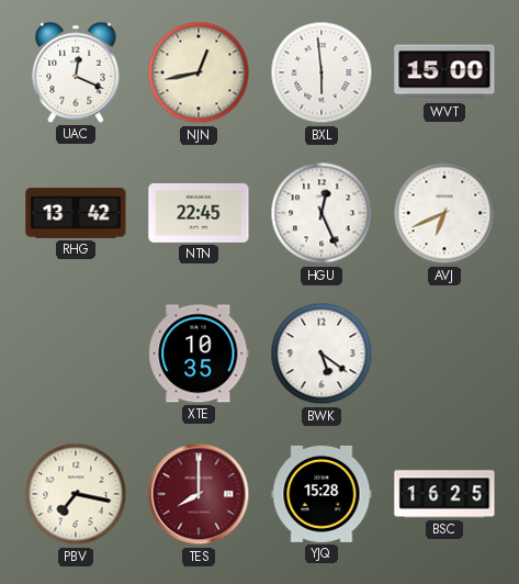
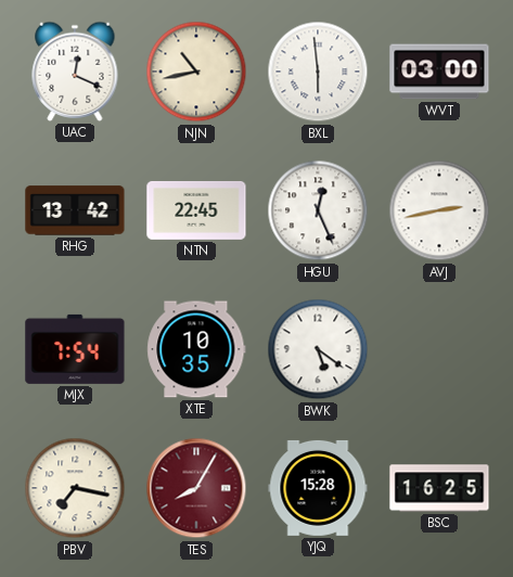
NJN: 12:43 -> 10:43 (196, 72)
WVT: 15:00 -> 03:00 (439, 72)
AVJ: 6:41 -> 2:43 (439, 210)
MJX: none -> 7:54 (75, 349)
TES: 8:00 -> 8:05 (196, 488)
